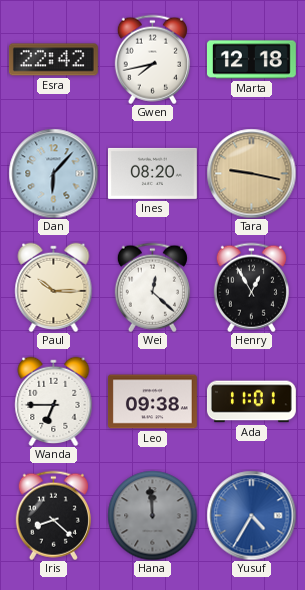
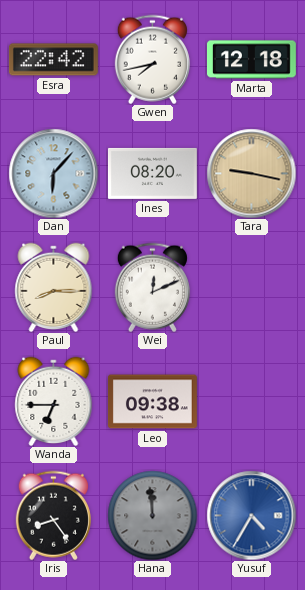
Paul: 10:15 -> 8:15 (54, 287)
Wei: 12:22 -> 12:11 (152, 287)
Henry: 12:55 -> none (251, 287)
Ada: 11:01 -> none (251, 402)
Iris: 8:22 -> 8:24 (53, 515)
